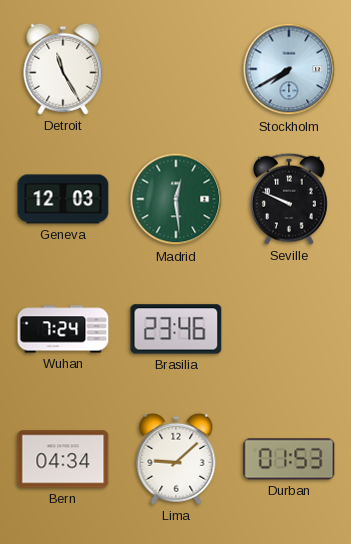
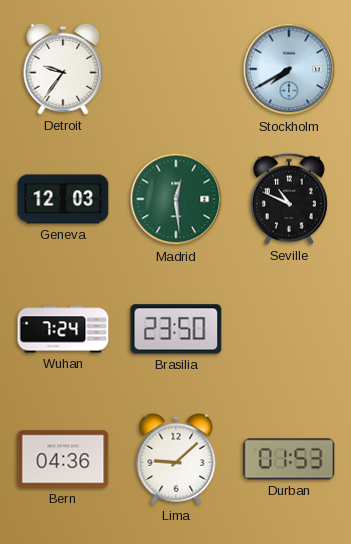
Detroit: 11:25 -> 9:36 (63, 69)
Seville: 9:49 -> 10:49 (290, 199)
Brasilia: 23:46 -> 23:50 (176, 329)
Bern: 04:34 -> 04:36 (63, 459)
